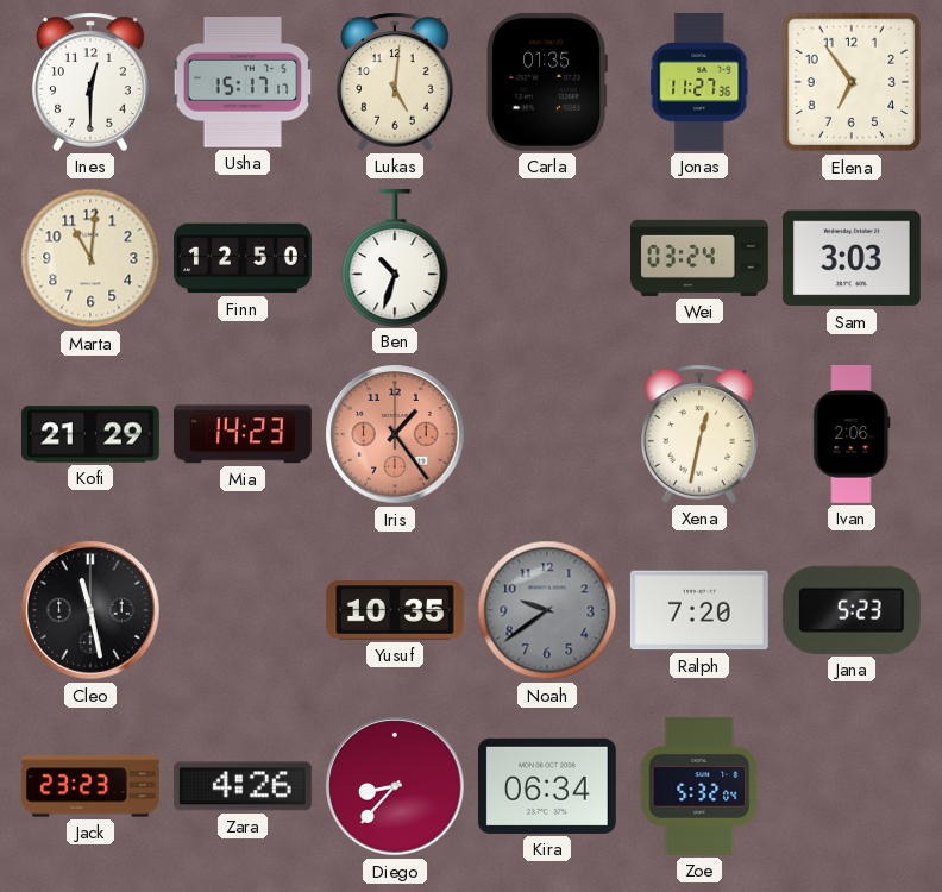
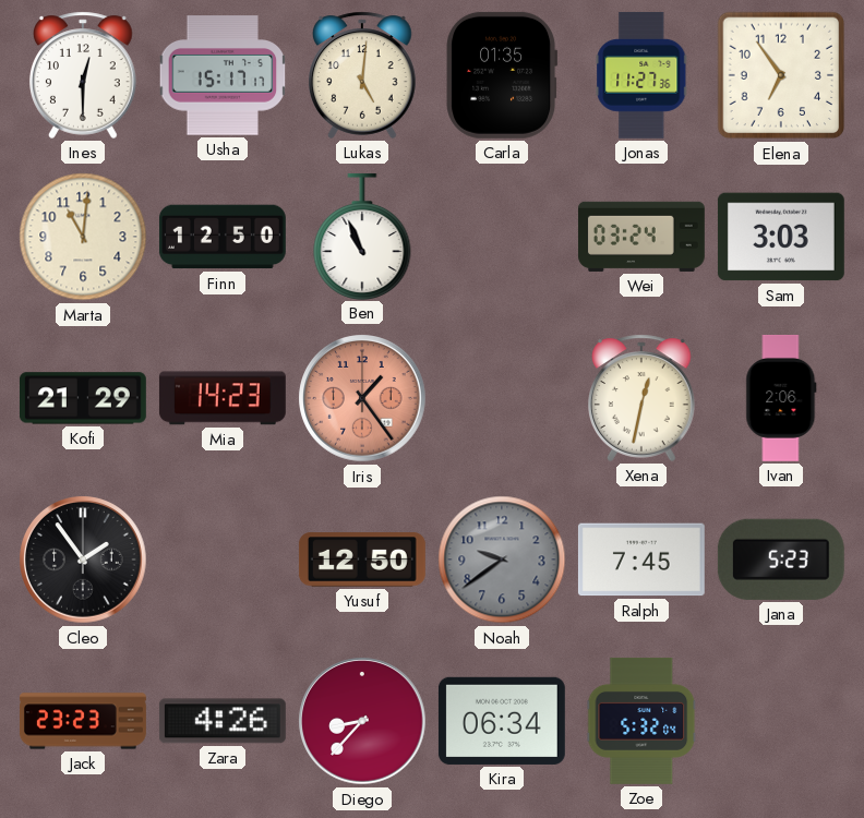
Ben: 10:33 -> 10:56 (362, 236)
Cleo: 11:28 -> 1:54 (83, 560)
Yusuf: 10:35 -> 12:50 (362, 560)
Ralph: 7:20 -> 7:45 (641, 560)
